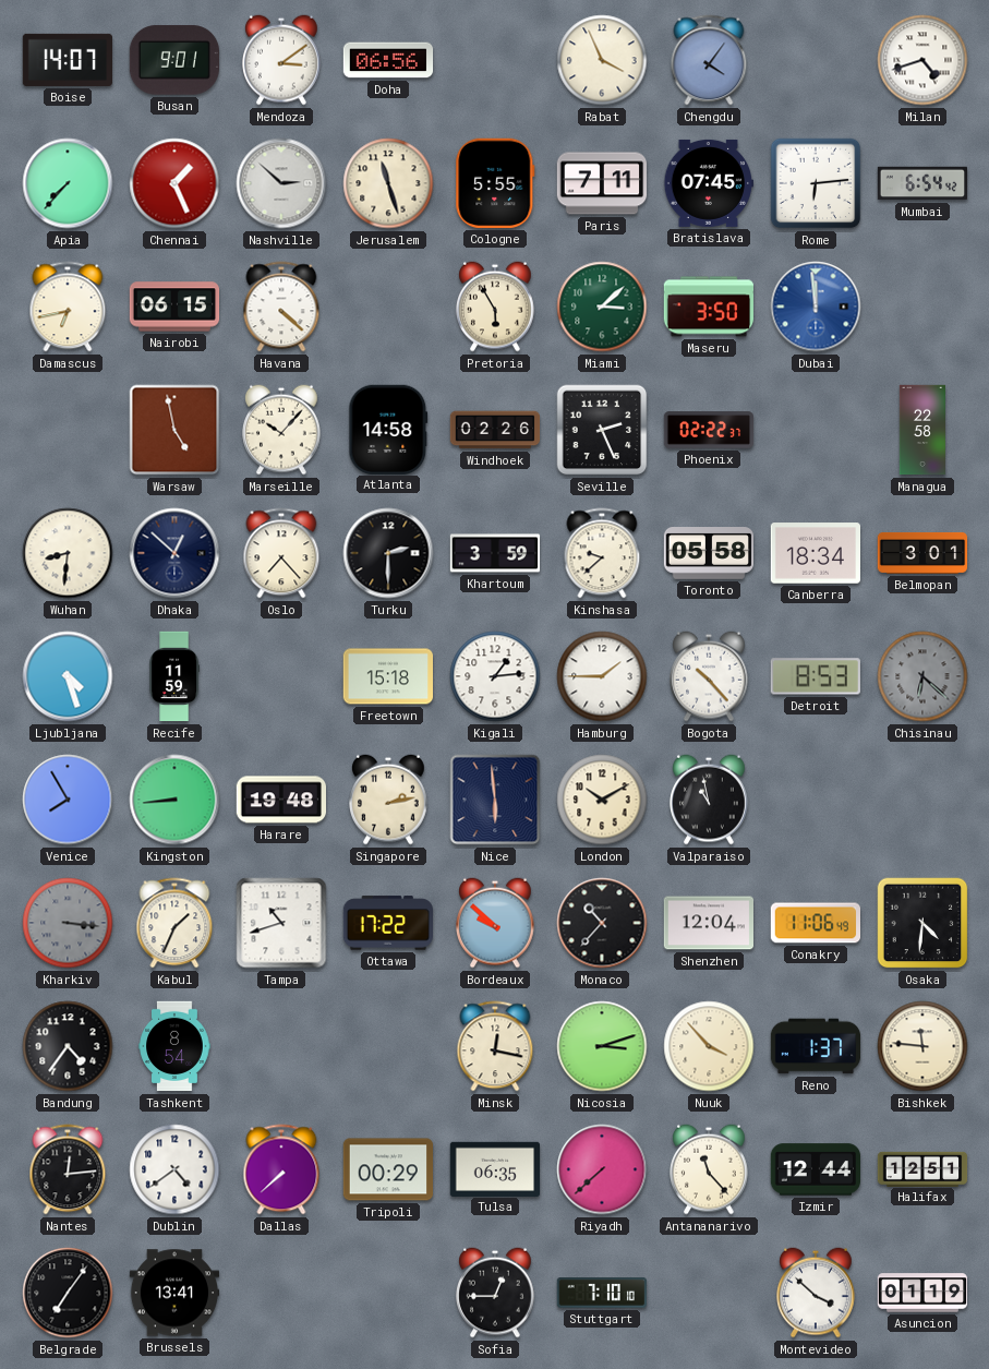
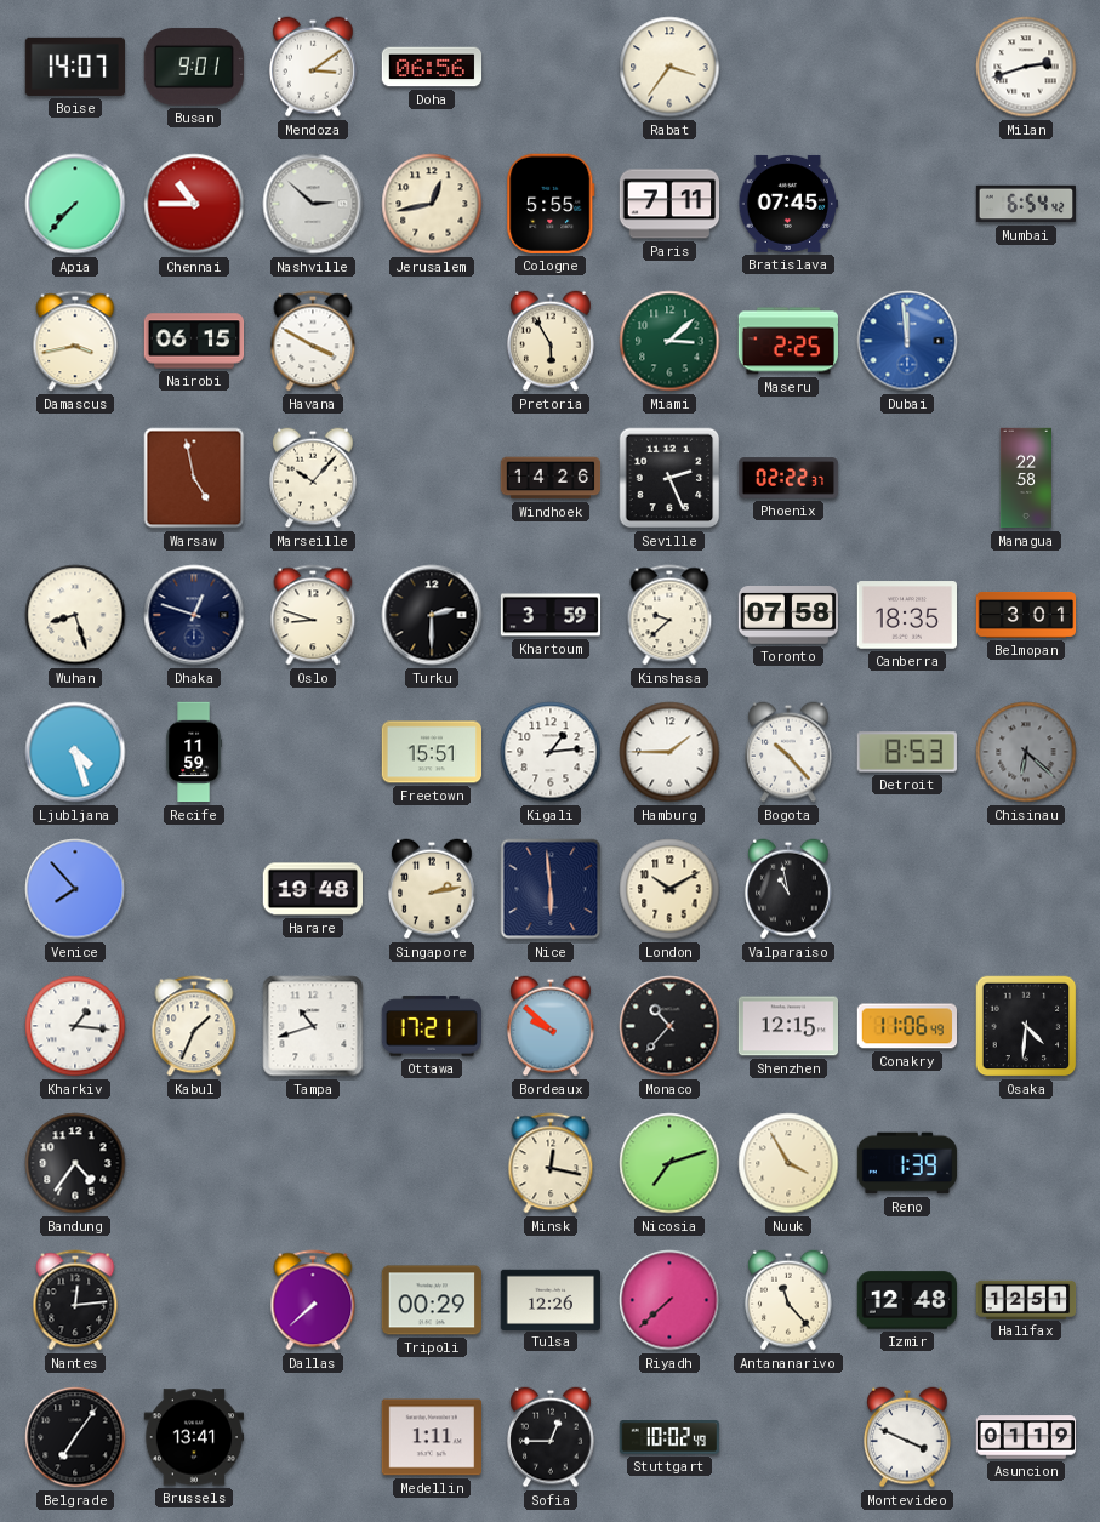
Rabat: 3:56 -> 3:36 (669, 67)
Chengdu: 4:06 -> none (709, 60)
Milan: 4:42 -> 2:42 (1026, 67)
Chennai: 1:26 -> 10:45 (194, 204)
Jerusalem: 11:27 -> 12:43 (432, 204)
Rome: 6:14 -> none (816, 183)
Damascus: 6:43 -> 3:43 (75, 341)
Havana: 4:22 -> 3:50 (313, 341)
Maseru: 3:50 -> 2:25 (787, 341)
Atlanta: 14:58 -> none (388, 429)
Windhoek: 02:26 -> 14:26 (551, 478)
Wuhan: 8:31 -> 8:27 (75, 615)
Dhaka: 12:52 -> 12:48 (194, 615)
Oslo: 7:23 -> 8:48 (313, 615)
Toronto: 05:58 -> 07:58 (788, 616)
Canberra: 18:34 -> 18:35 (906, 615)
Freetown: 15:18 -> 15:51 (431, 752)
Venice: 7:55 -> 7:53 (75, 889)
Kingston: 8:44 -> none (174, 800)
Kharkiv: 3:16 -> 1:16 (75, 1026)
Kharkiv dial: grey -> white (75, 1026)
Ottawa: 17:22 -> 17:21 (431, 1026)
Shenzhen: 12:04 -> 12:15 (788, 1026)
Tashkent: 8:54 -> none (174, 1046)
Nicosia: 3:12 -> 7:12 (669, 1163)
Nuuk: 3:53 -> 3:55 (788, 1163)
Reno: 1:37 -> 1:39 (907, 1163)
Bishkek: 11:46 -> none (922, 1046)
Dublin: 4:39 -> none (174, 1169)
Tulsa: 06:35 -> 12:26 (551, 1299)
Izmir: 12:44 -> 12:48 (906, 1300)
Medellin: none -> 1:11 (431, 1437)
Stuttgart: 7:10 -> 10:02 (668, 1438)
Montevideo: 3:52 -> 3:49 (908, 1437)
